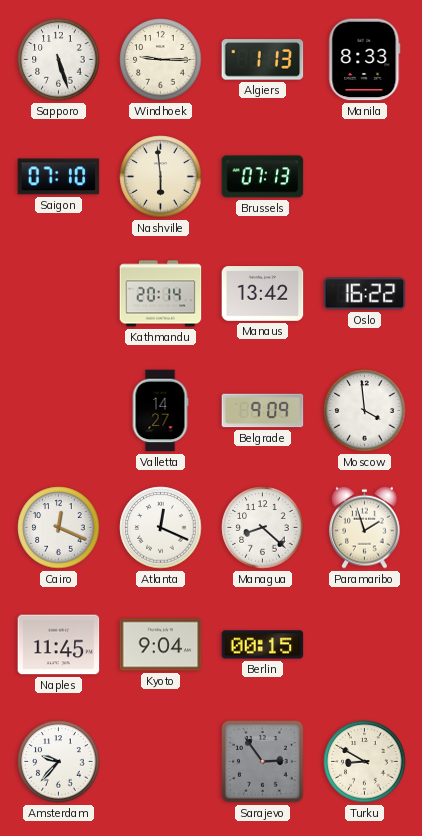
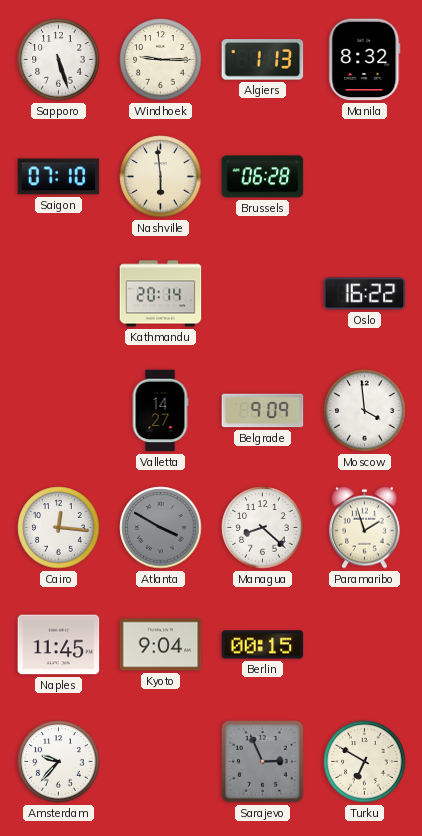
Manila: 8:33 -> 8:32 (365, 60)
Brussels: 07:13 -> 06:28 (263, 177)
Manaus: 13:42 -> none (263, 294)
Cairo: 12:19 -> 12:16 (59, 528)
Atlanta: 12:19 -> 3:50 (161, 528)
Atlanta dial: white -> grey (161, 528)
Sarajevo: 2:54 -> 2:56 (263, 762)
Turku: 8:50 -> 6:50 (365, 762)
